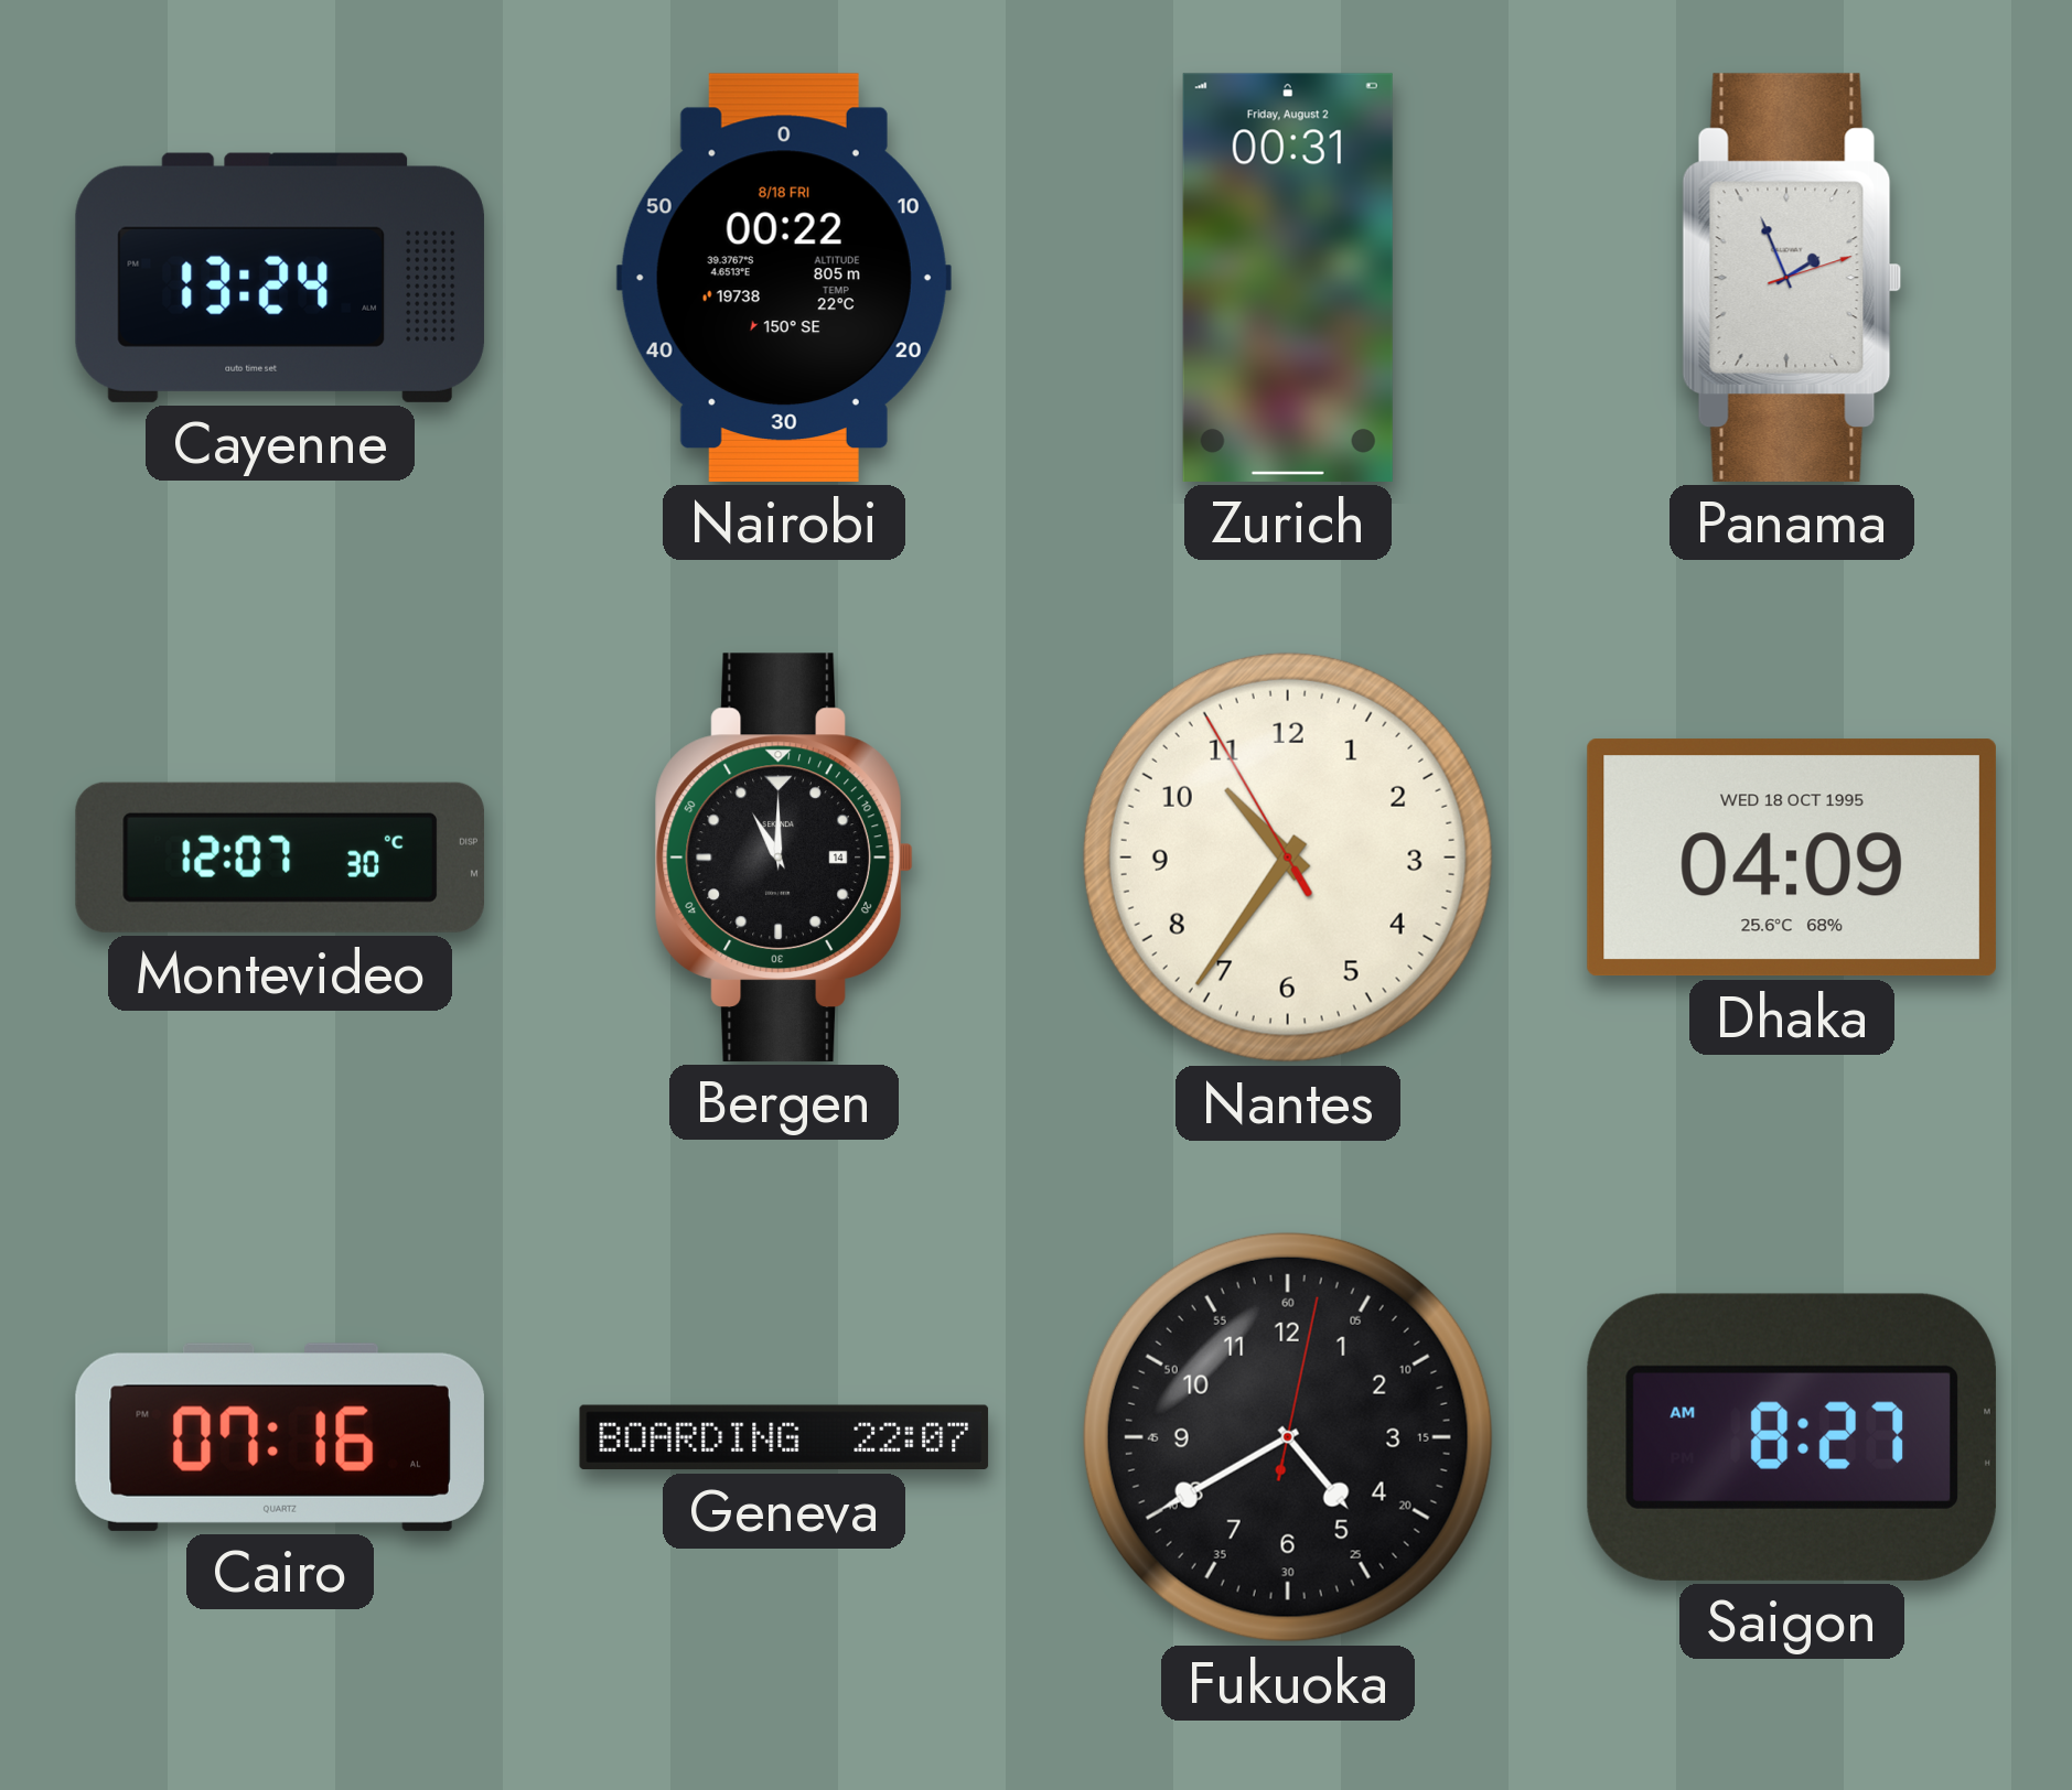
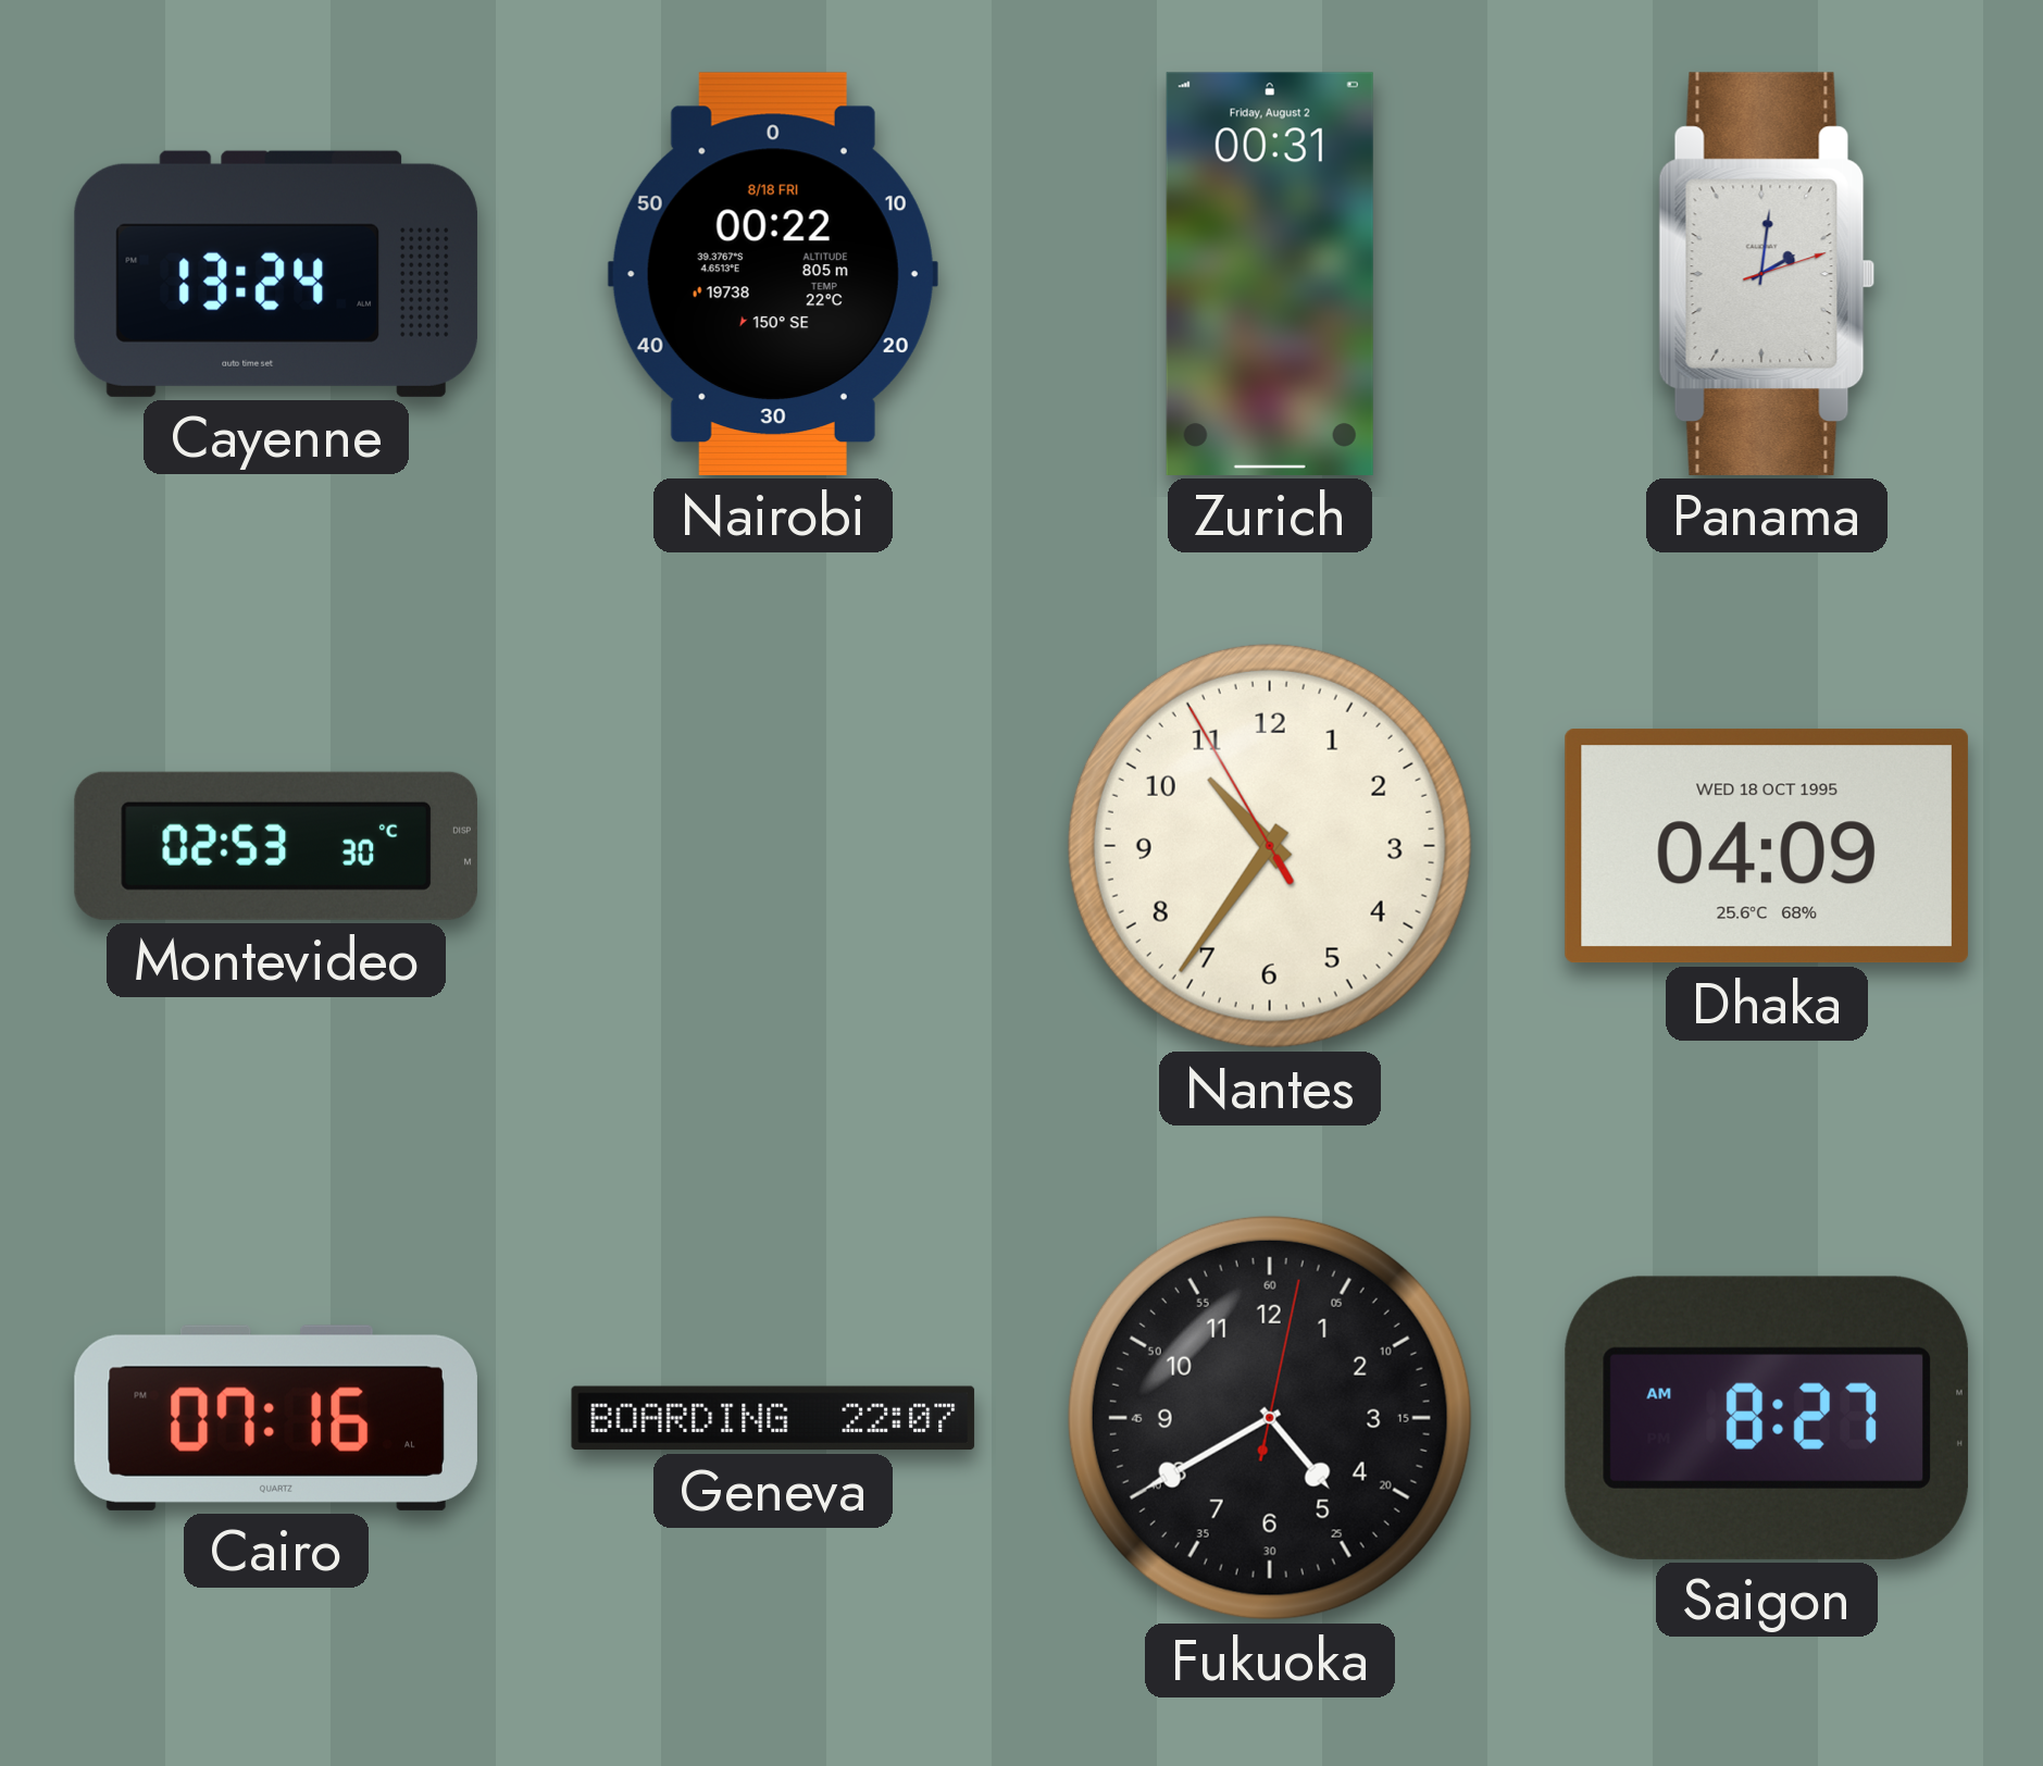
Panama: 1:56 -> 2:01 (1767, 274)
Montevideo: 12:07 -> 02:53 (276, 846)
Bergen: 11:00 -> none (784, 858)
